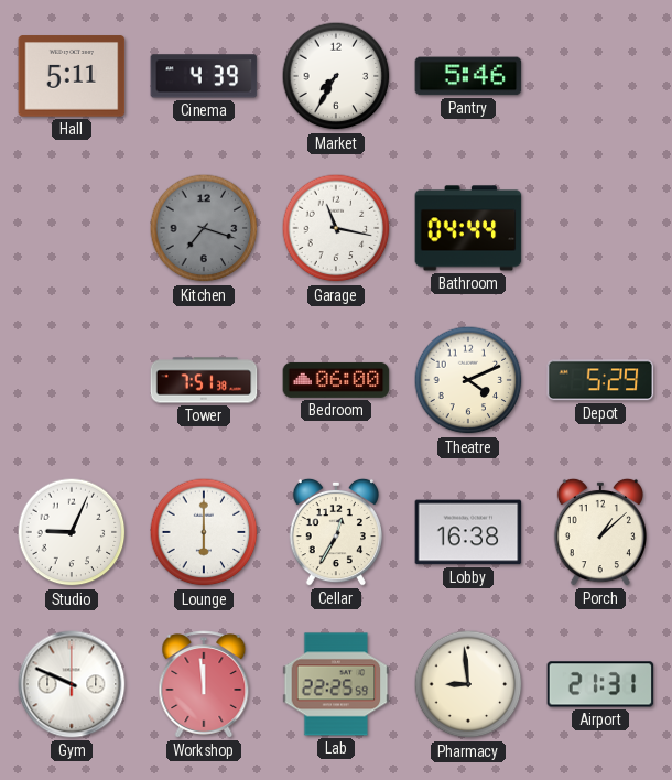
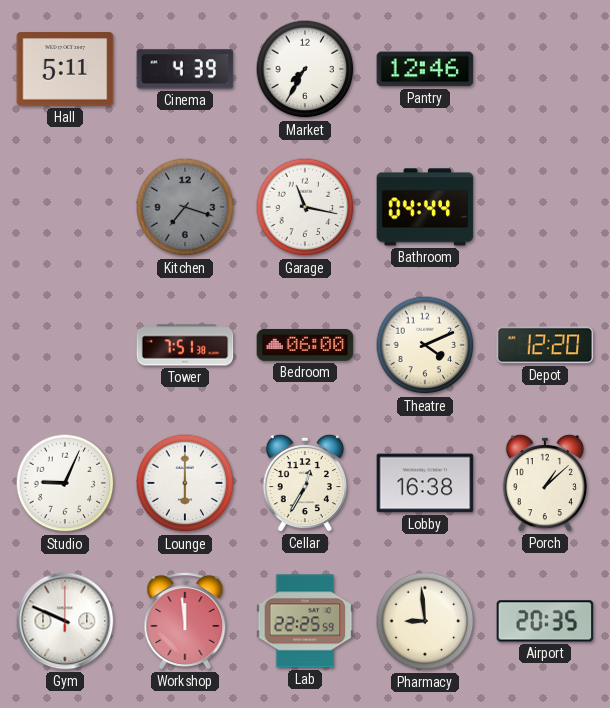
Pantry: 5:46 -> 12:46 (425, 69)
Depot: 5:29 -> 12:20 (545, 345)
Airport: 21:31 -> 20:35 (545, 621)
